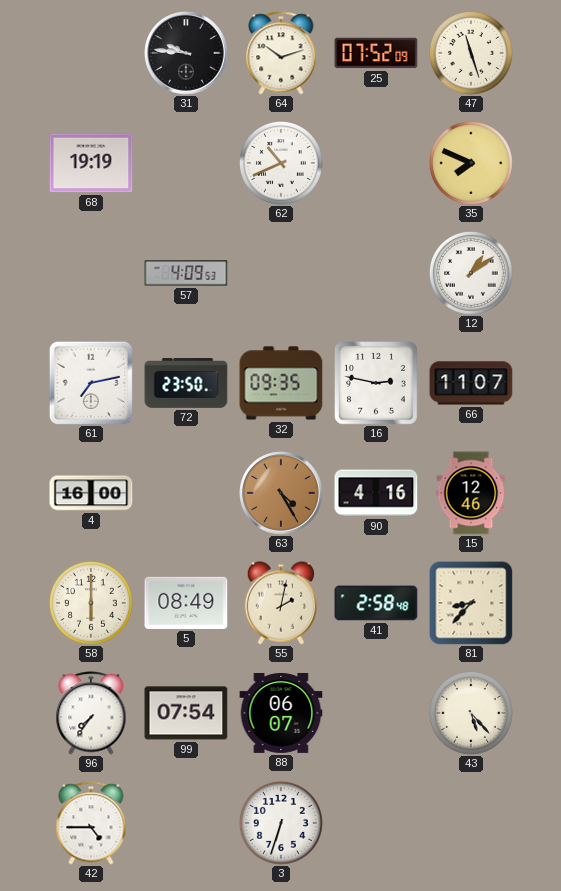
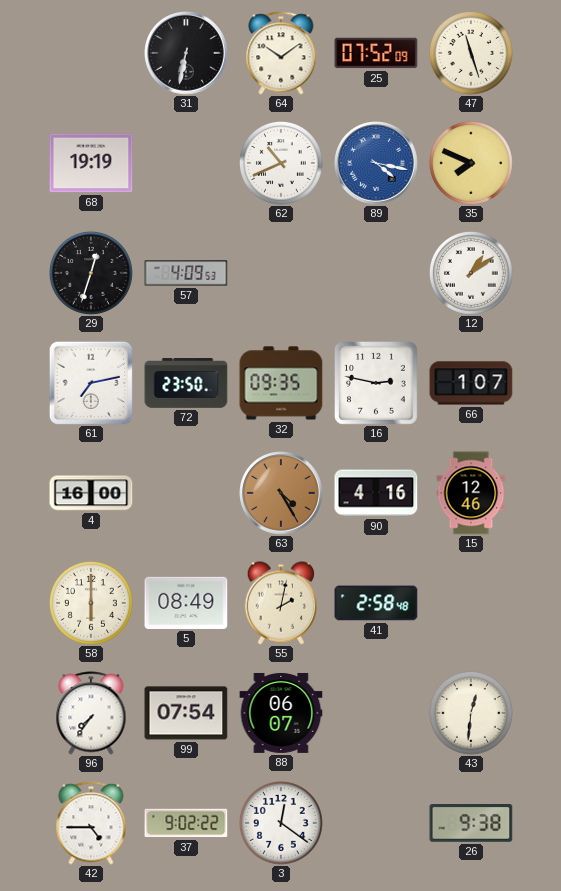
31: 9:46 -> 6:32 (186, 53)
64: 10:12 -> 10:09 (281, 53)
89: none -> 4:17 (376, 163)
29: none -> 12:33 (91, 273)
66: 11:07 -> 1:07 (471, 383)
81: 8:37 -> none (471, 603)
43: 5:23 -> 12:31 (471, 713)
37: none -> 9:02 (186, 823)
3: 6:33 -> 12:21 (281, 823)
26: none -> 9:38 (471, 823)
